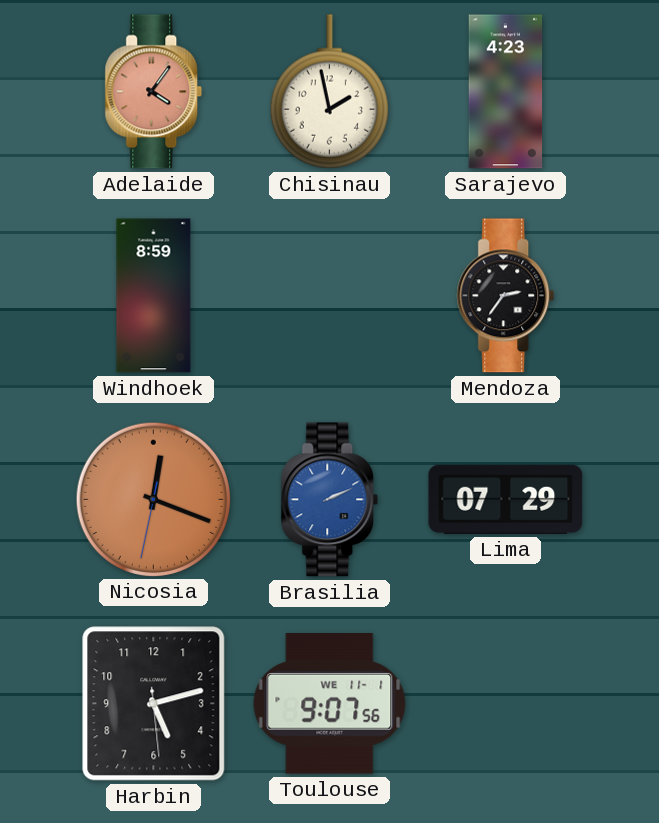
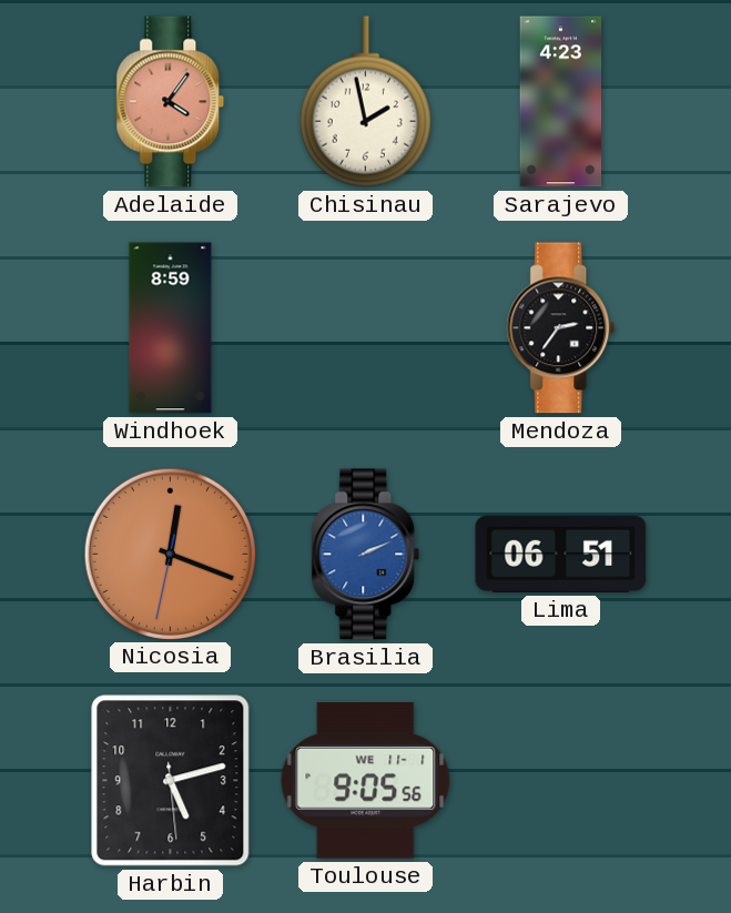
Lima: 07:29 -> 06:51 (561, 554)
Toulouse: 9:07 -> 9:05 (366, 781)
